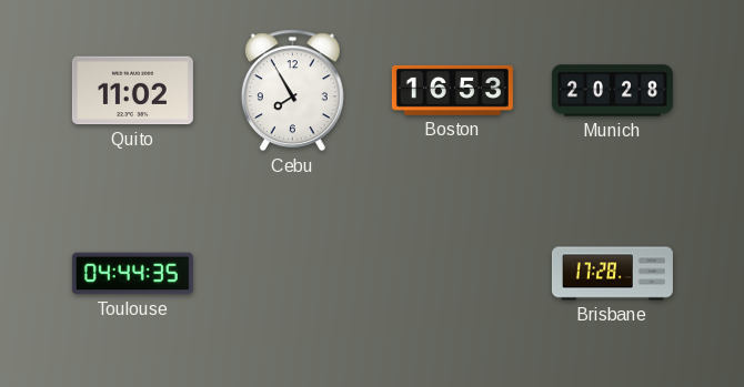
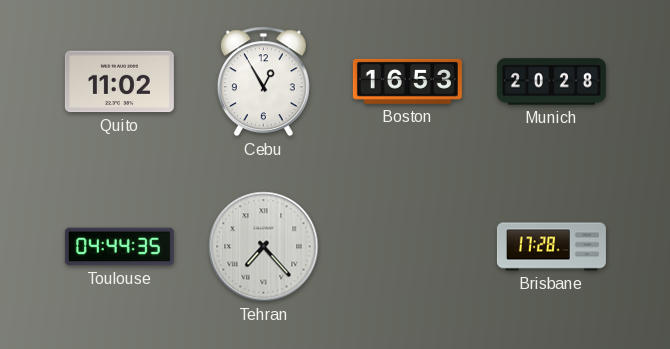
Cebu: 7:55 -> 12:55 (263, 82)
Tehran: none -> 7:23 (264, 247)
